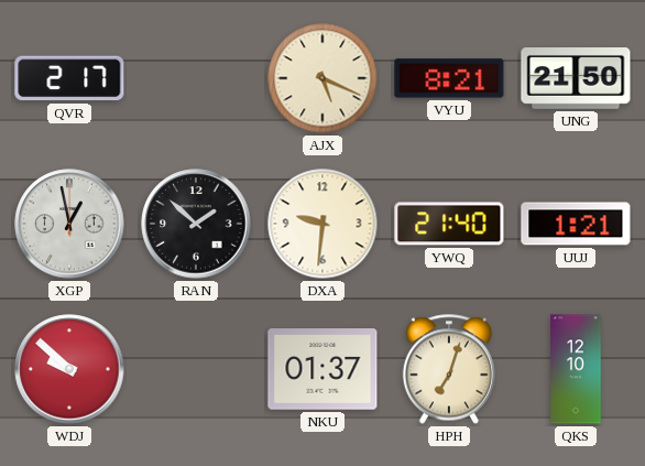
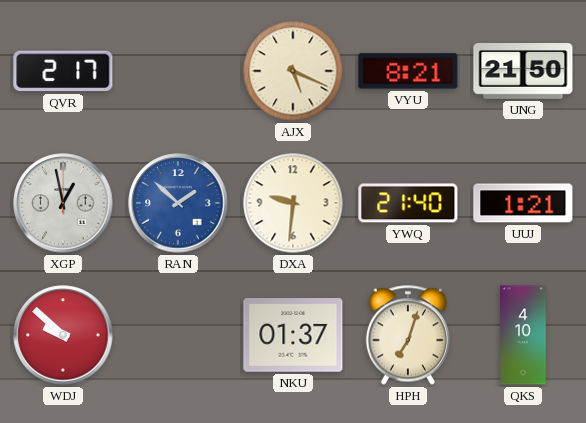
RAN dial: black -> blue (178, 203)
QKS: 12:10 -> 4:10 (523, 335)
